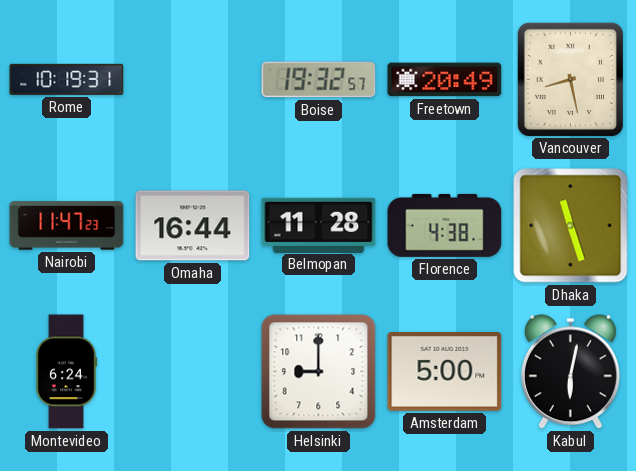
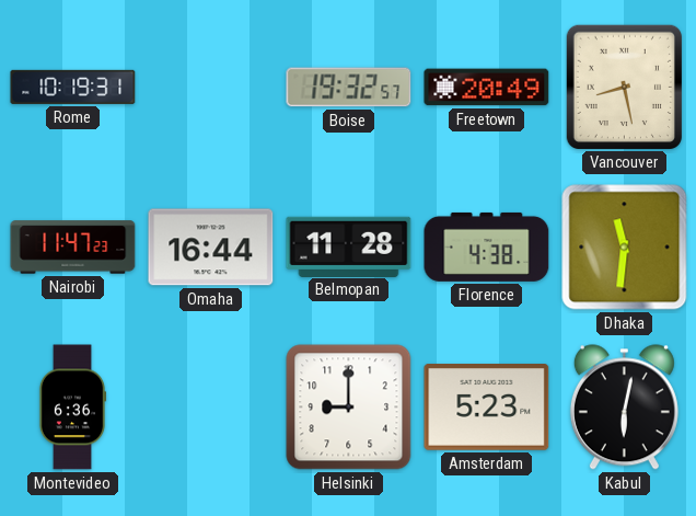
Dhaka: 11:27 -> 11:31 (625, 248)
Montevideo: 6:24 -> 6:36 (72, 408)
Amsterdam: 5:00 -> 5:23 (487, 408)
